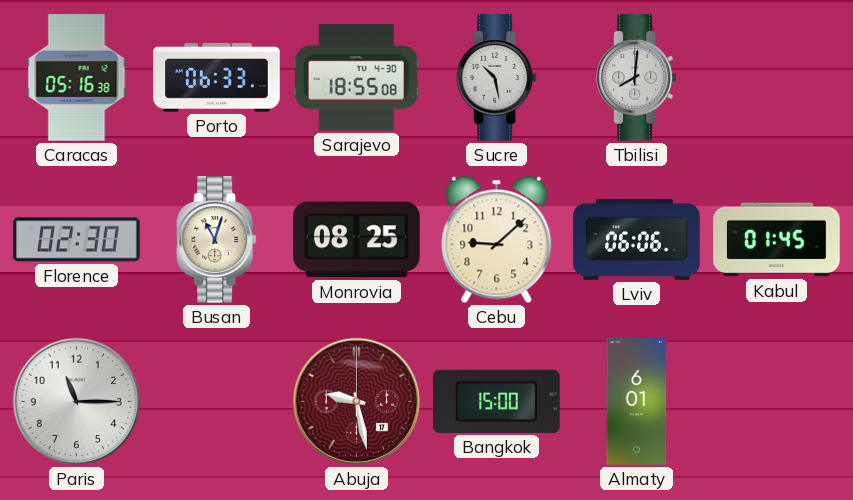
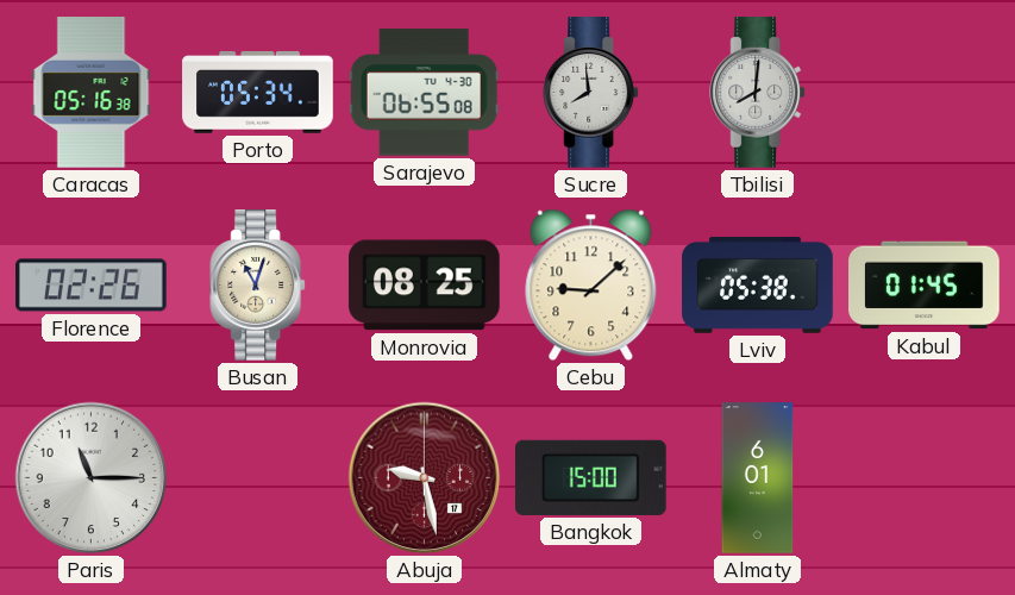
Porto: 06:33 -> 05:34 (258, 93)
Sarajevo: 18:55 -> 06:55 (424, 93)
Sucre: 10:28 -> 7:59 (591, 93)
Florence: 02:30 -> 02:26 (92, 286)
Lviv: 06:06 -> 05:38 (758, 286)
